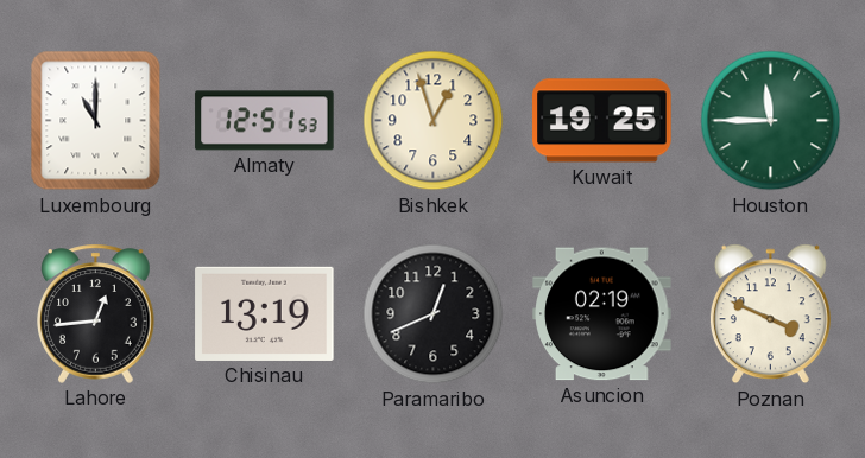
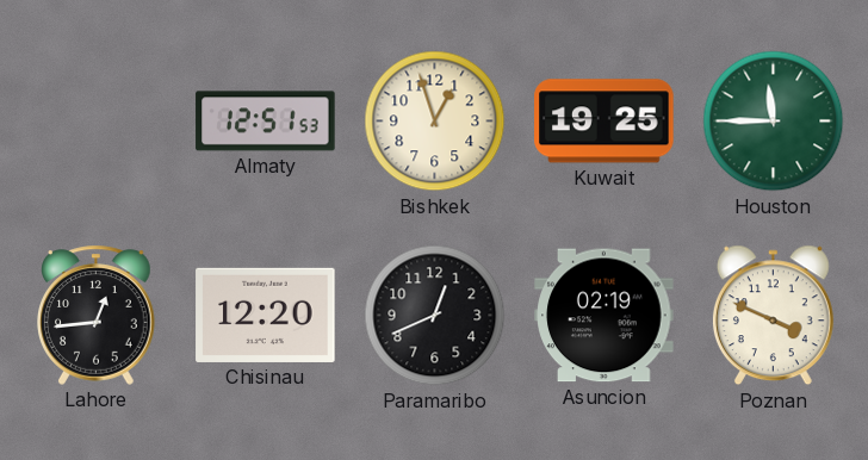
Luxembourg: 11:00 -> none (96, 121)
Chisinau: 13:19 -> 12:20 (266, 315)
